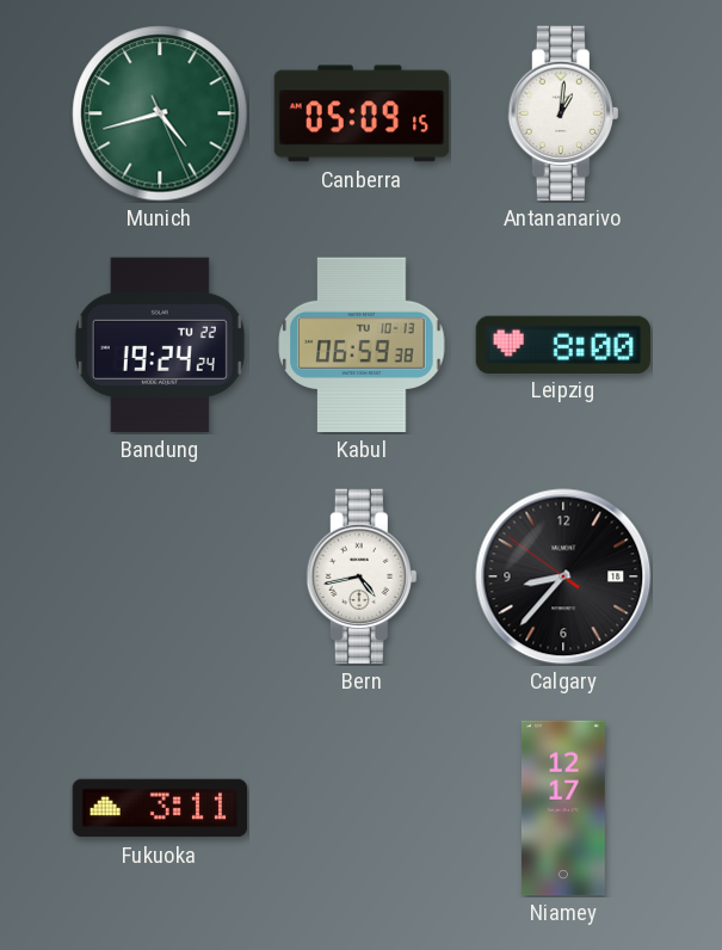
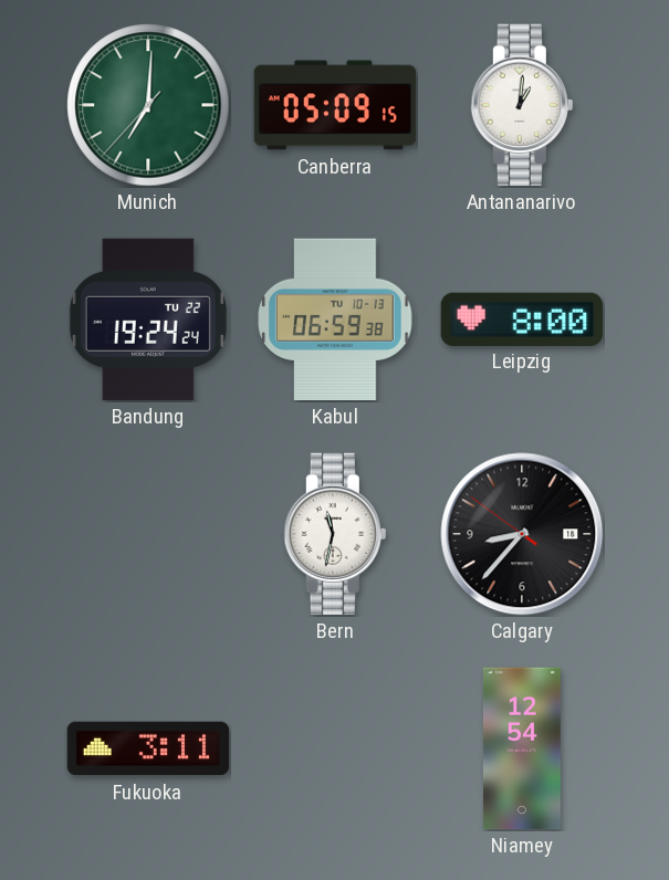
Munich: 4:42 -> 7:00 (148, 105)
Bern: 4:43 -> 11:32 (335, 534)
Niamey: 12:17 -> 12:54 (522, 748)
